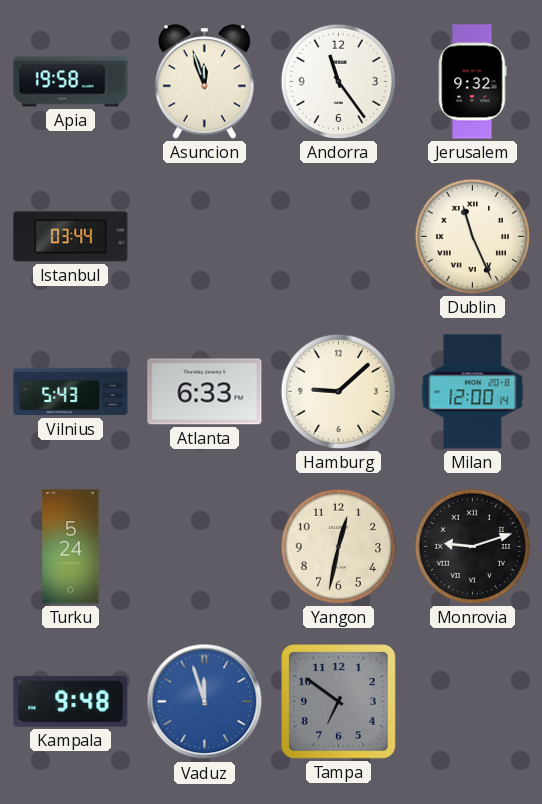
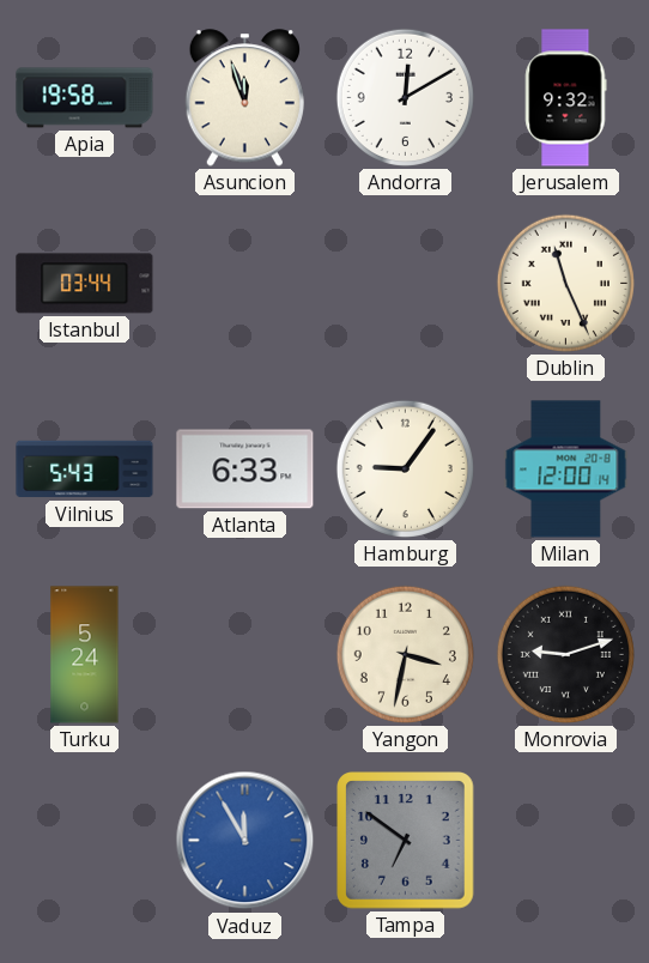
Andorra: 11:24 -> 12:10 (405, 97)
Hamburg: 9:08 -> 9:06 (405, 468)
Yangon: 12:32 -> 3:32 (405, 654)
Kampala: 9:48 -> none (71, 701)
Vaduz: 11:57 -> 11:55 (245, 841)
